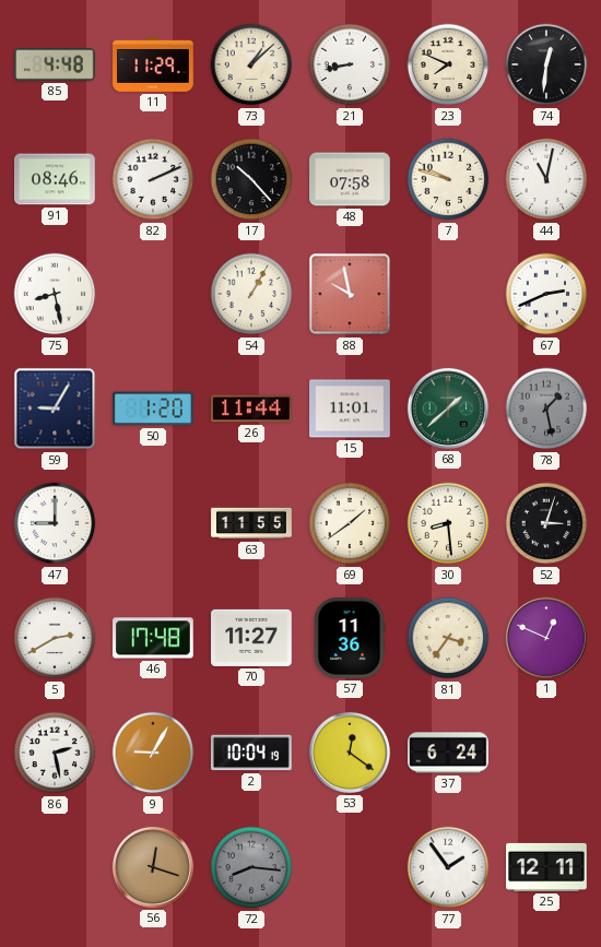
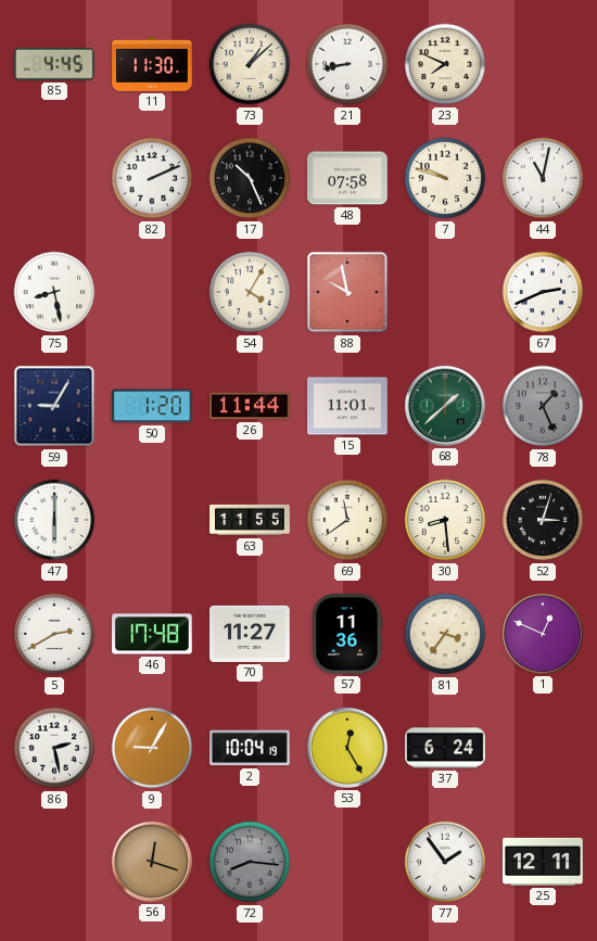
85: 4:48 -> 4:45 (55, 64)
11: 11:29 -> 11:30 (152, 65)
74: 12:31 -> none (546, 64)
91: 08:46 -> none (55, 179)
17: 10:23 -> 10:26 (250, 178)
54: 1:05 -> 4:05 (250, 292)
78: 1:28 -> 1:26 (543, 406)
47: 9:00 -> 6:00 (54, 520)
69: 1:39 -> 11:39 (347, 520)
53: 12:21 -> 12:25 (347, 748)
